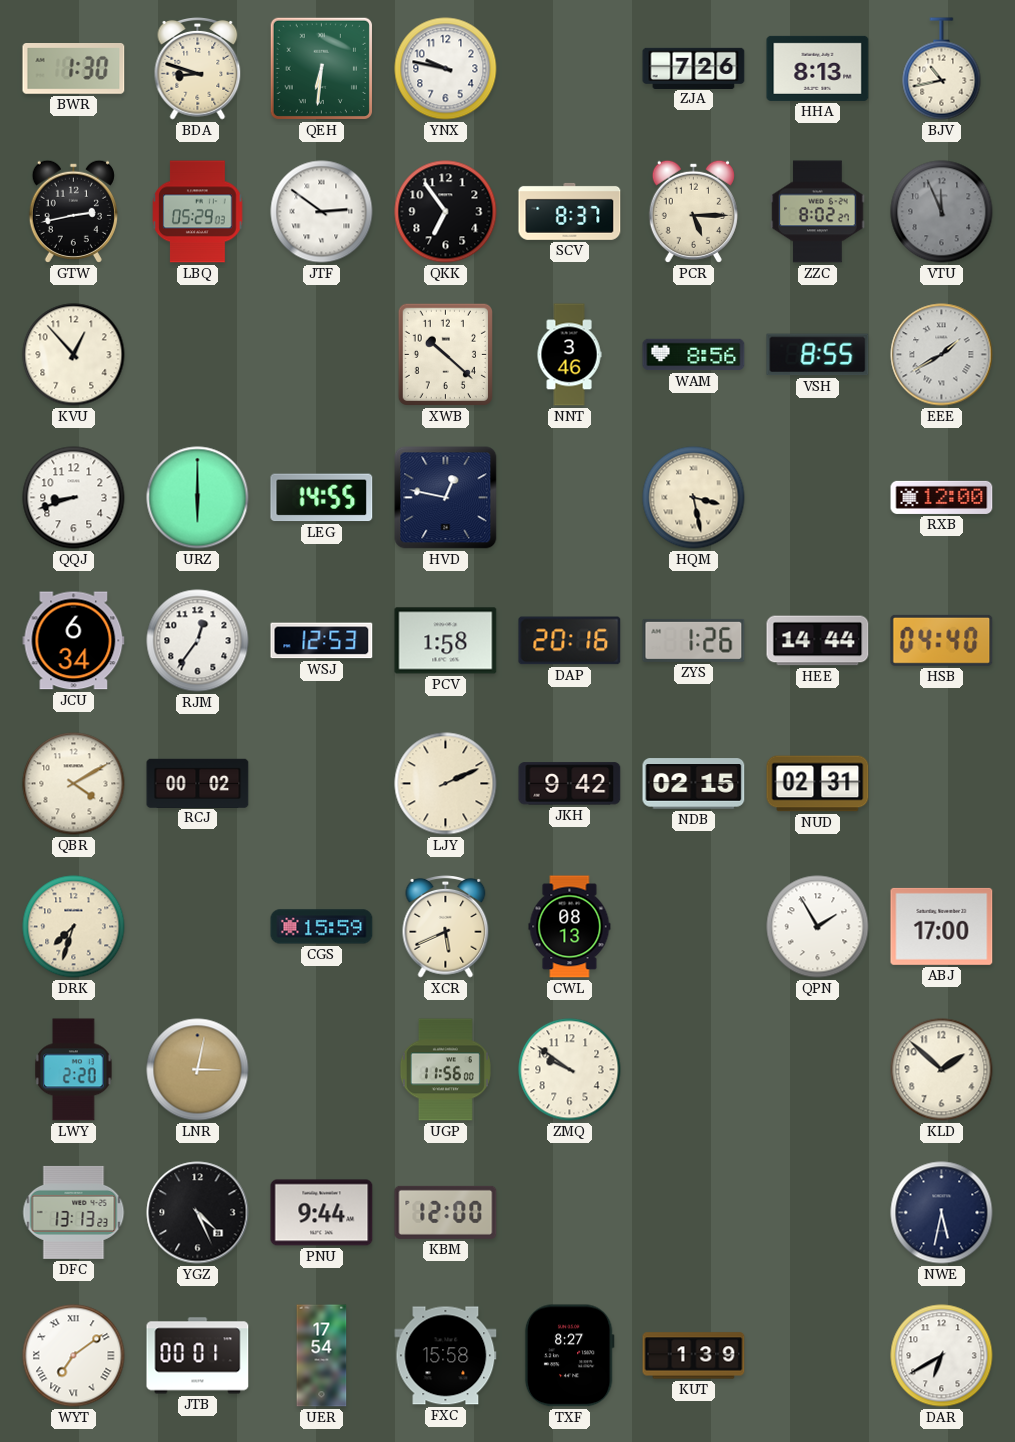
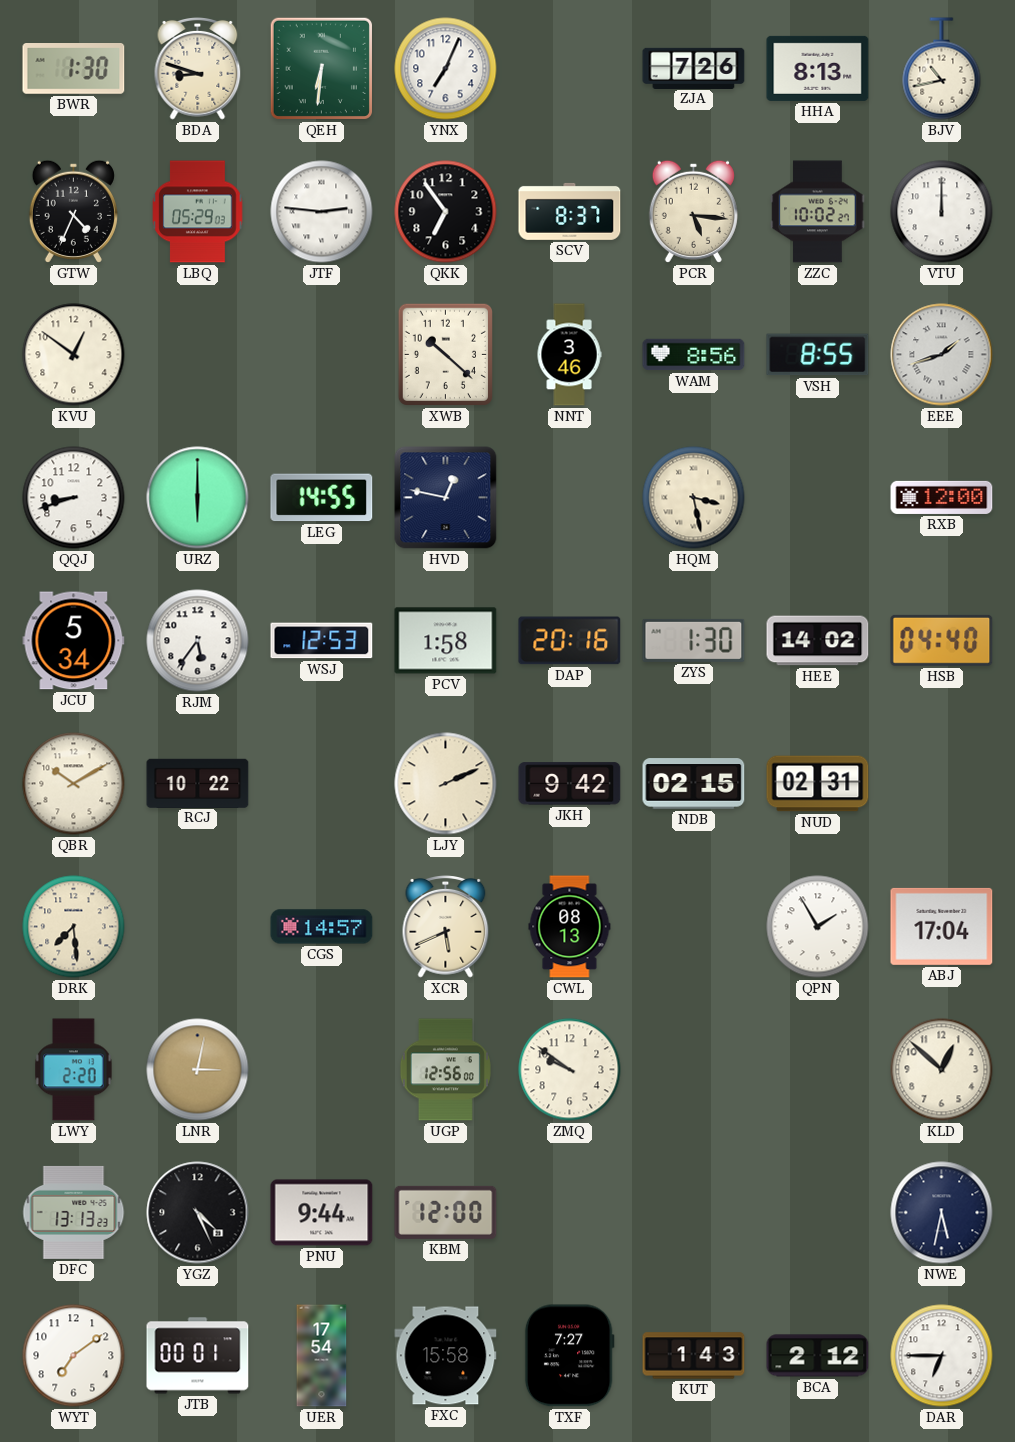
YNX: 9:47 -> 7:04 (446, 69)
GTW: 2:43 -> 4:34 (73, 211)
JTF: 2:51 -> 2:46 (322, 212)
PCR: 5:15 -> 5:16 (693, 211)
ZZC: 8:02 -> 10:02 (818, 212)
VTU: 11:56 -> 12:00 (942, 212)
VTU dial: grey -> white (942, 212)
KVU: 12:53 -> 12:51 (74, 355)
EEE: 1:40 -> 1:42 (942, 355)
JCU: 6:34 -> 5:34 (74, 641)
RJM: 12:36 -> 5:36 (198, 641)
ZYS: 1:26 -> 1:30 (694, 640)
HEE: 14:44 -> 14:02 (818, 641)
QBR: 4:10 -> 10:10 (74, 784)
RCJ: 00:02 -> 10:22 (198, 783)
DRK: 7:33 -> 7:29 (74, 927)
CGS: 15:59 -> 14:57 (322, 927)
ABJ: 17:00 -> 17:04 (942, 926)
UGP: 11:56 -> 12:56 (445, 1070)
KLD: 1:52 -> 12:52 (942, 1070)
WYT numerals: Roman -> Arabic (74, 1356)
TXF: 8:27 -> 7:27 (569, 1356)
KUT: 1:39 -> 1:43 (694, 1356)
BCA: none -> 2:12 (818, 1356)
DAR: 6:40 -> 6:45 (942, 1356)
